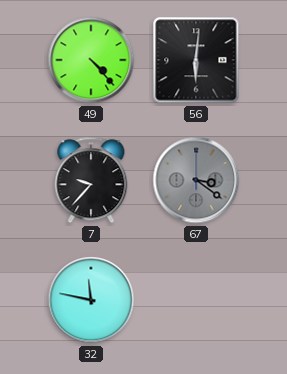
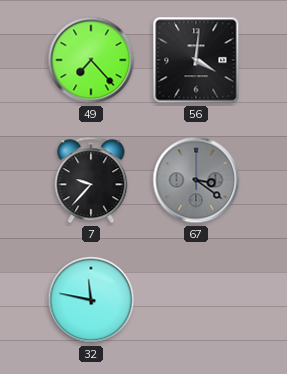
49: 4:23 -> 7:23 (91, 60)
56: 6:01 -> 4:01 (196, 60)
